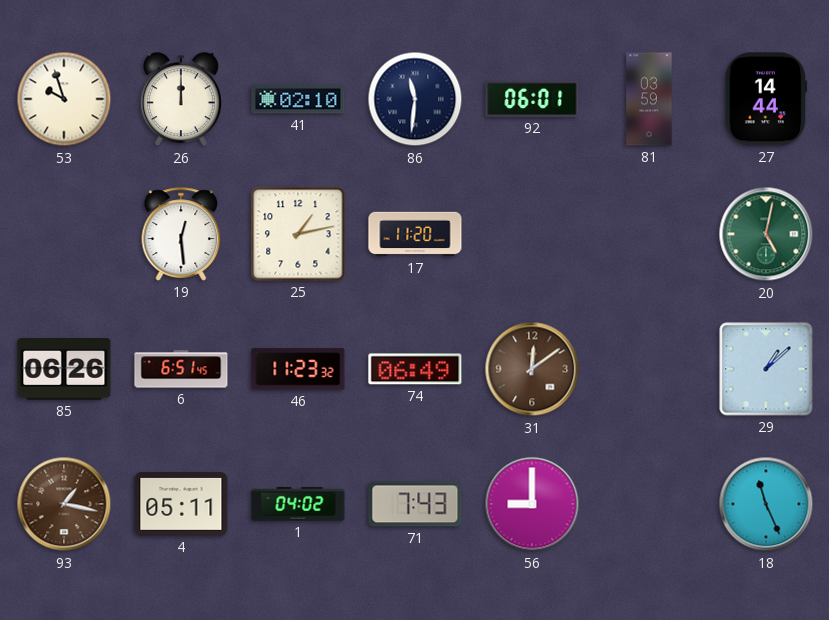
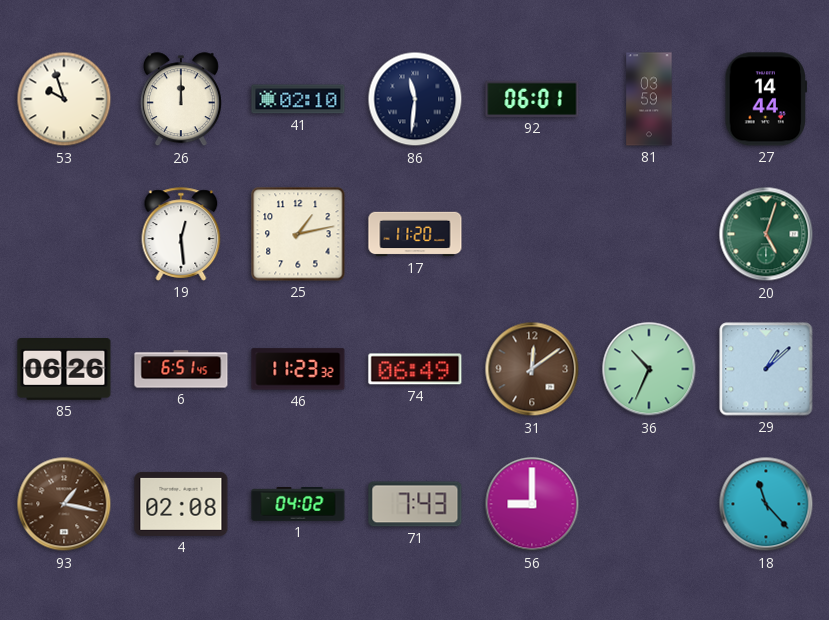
20: 5:02 -> 5:03 (766, 234)
36: none -> 10:34 (649, 369)
4: 05:11 -> 02:08 (181, 504)
18: 11:26 -> 11:23 (766, 504)
